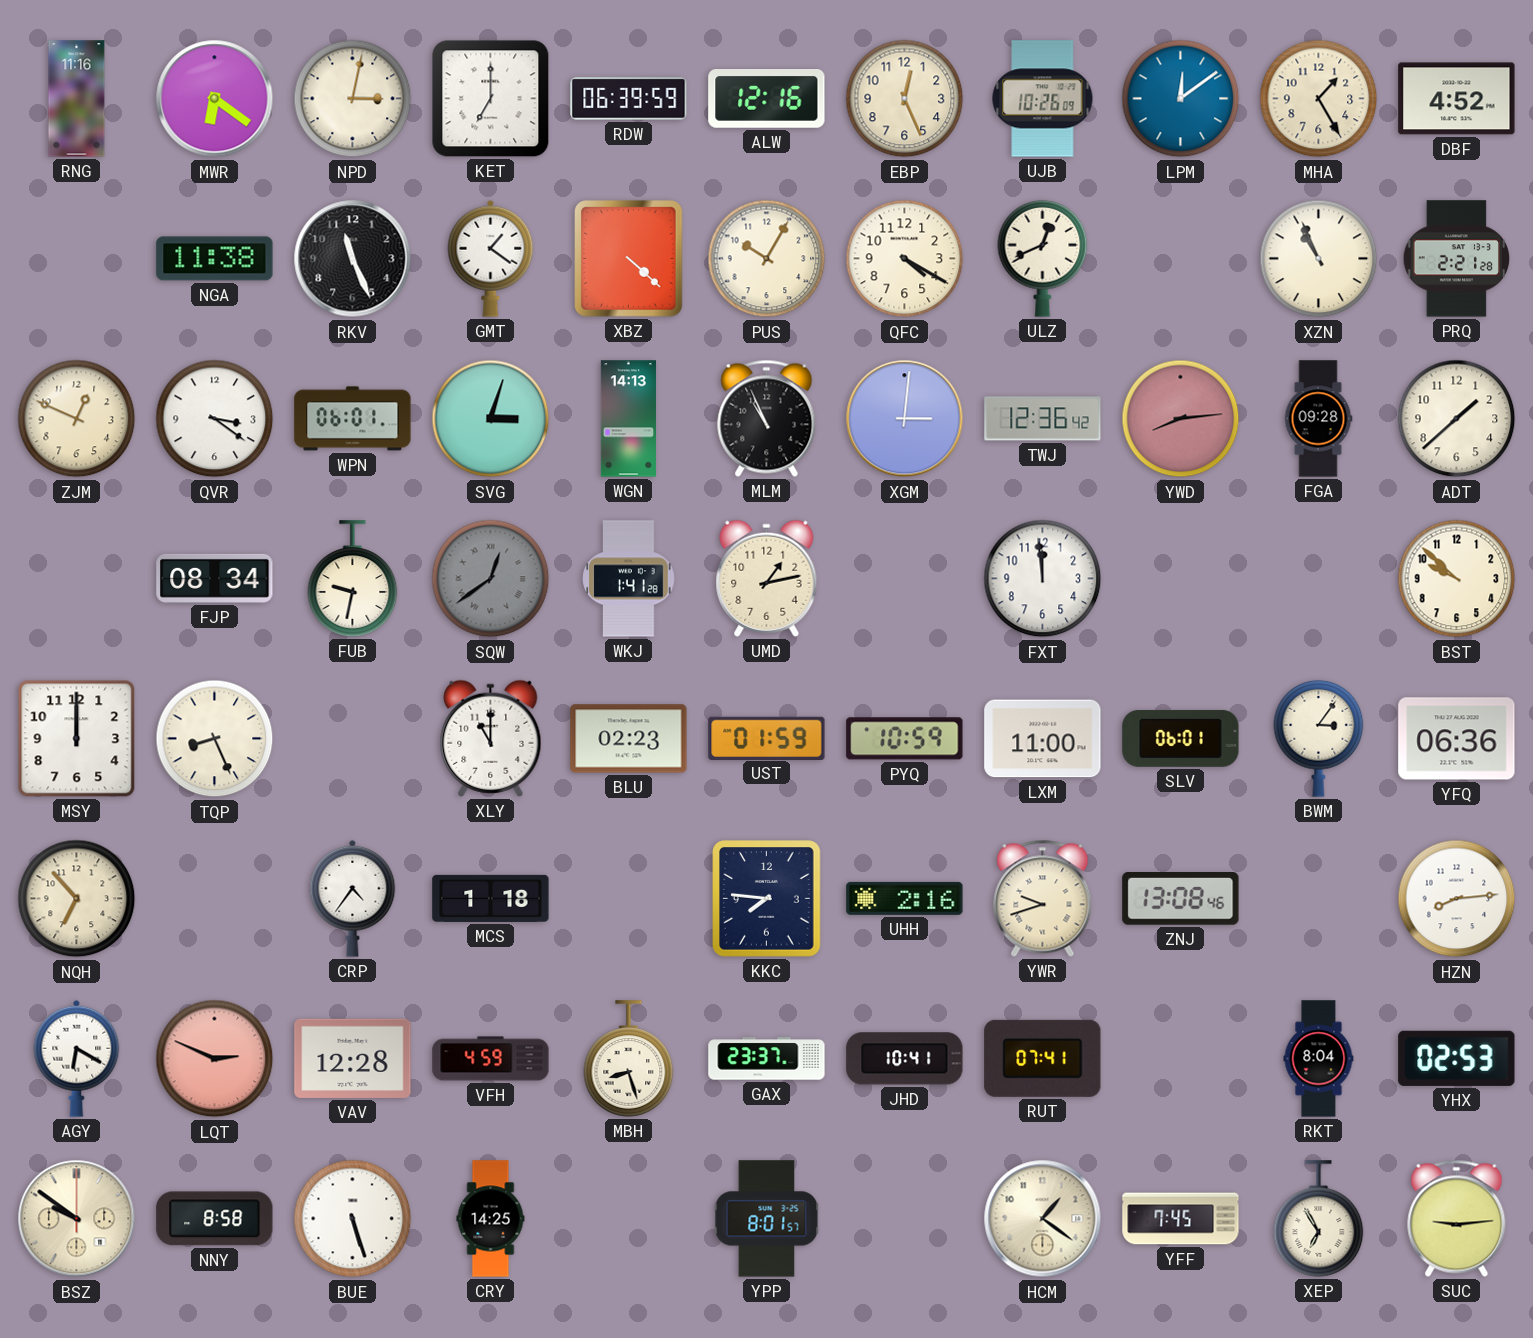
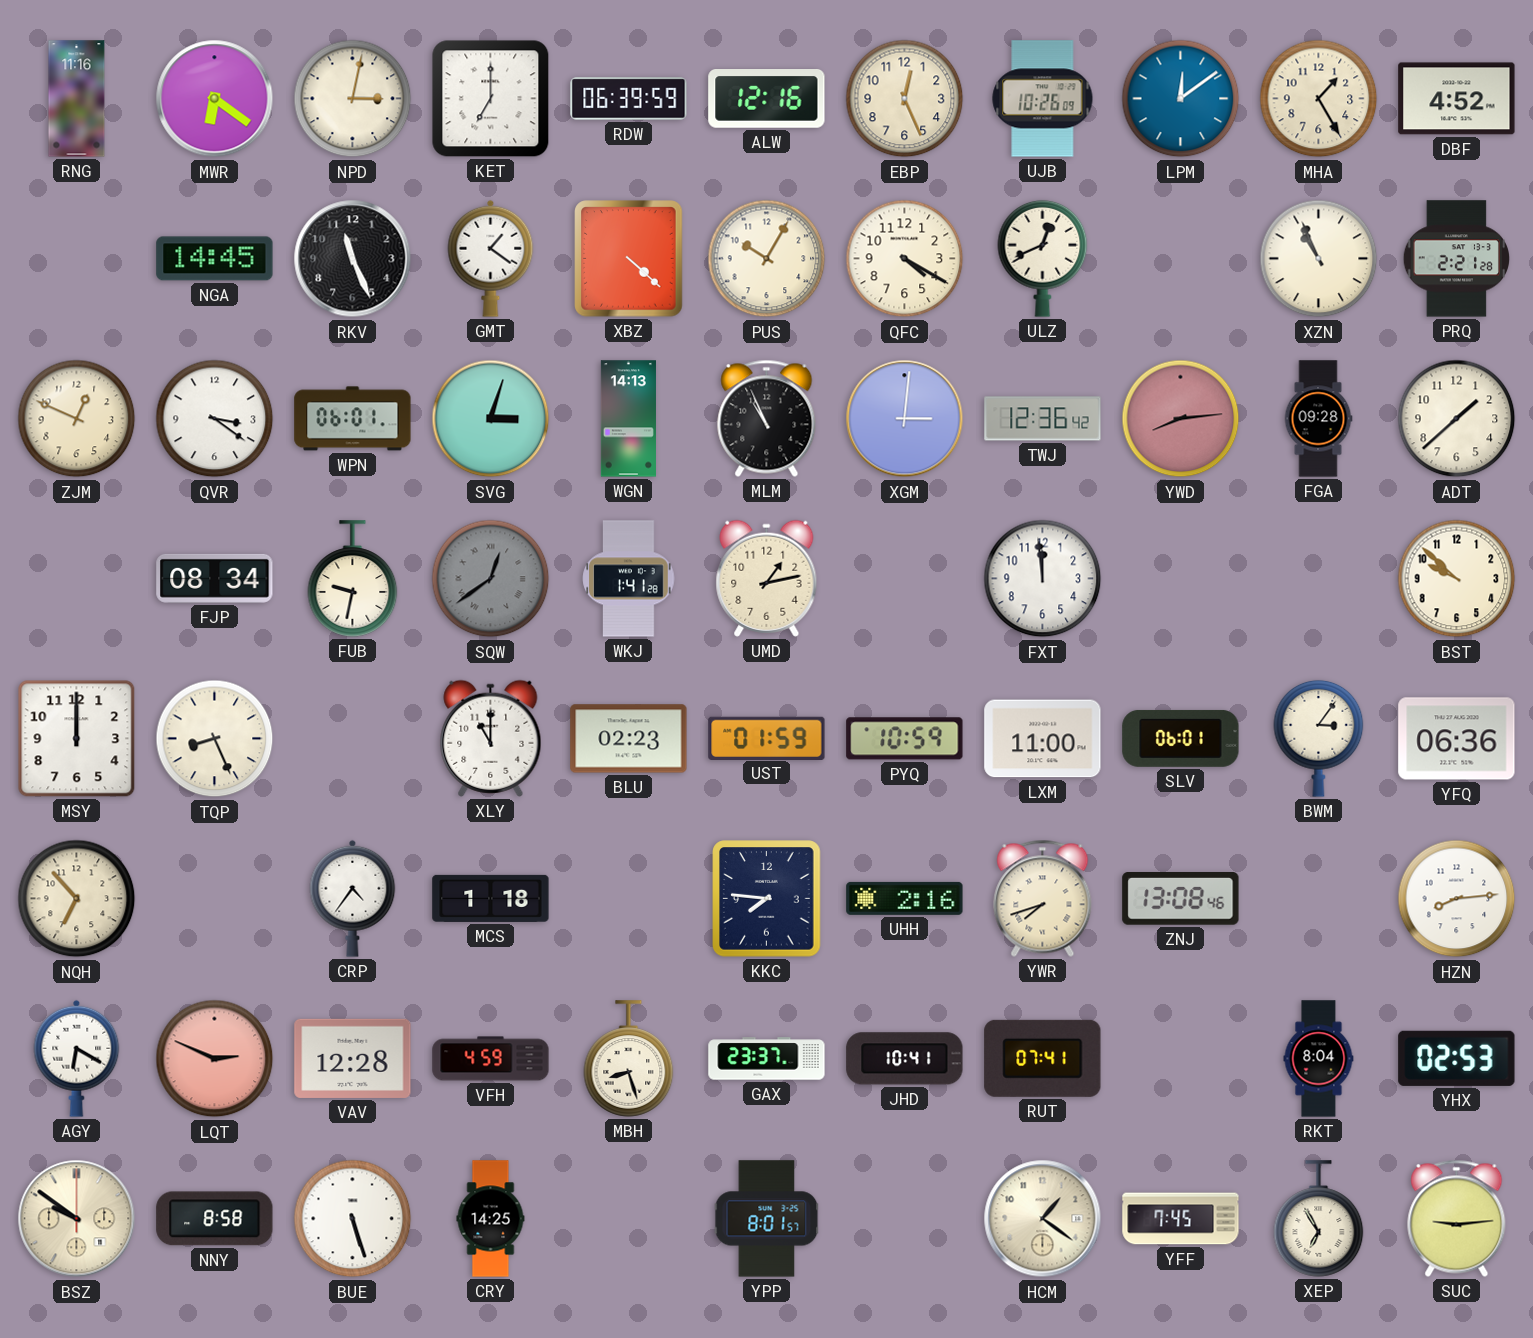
NGA: 11:38 -> 14:45 (215, 259)
YWR: 9:42 -> 7:42 (1043, 898)
